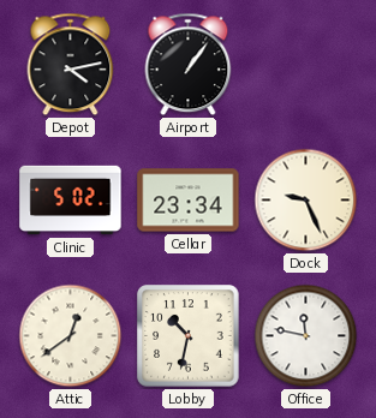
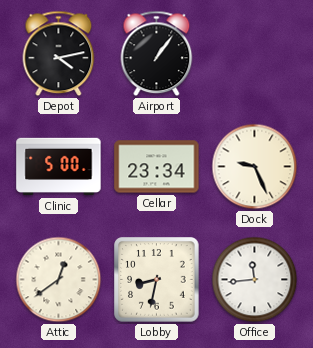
Clinic: 5:02 -> 5:00 (59, 167)
Lobby: 10:32 -> 8:32 (157, 280)
Office: 11:47 -> 11:44 (255, 280)
